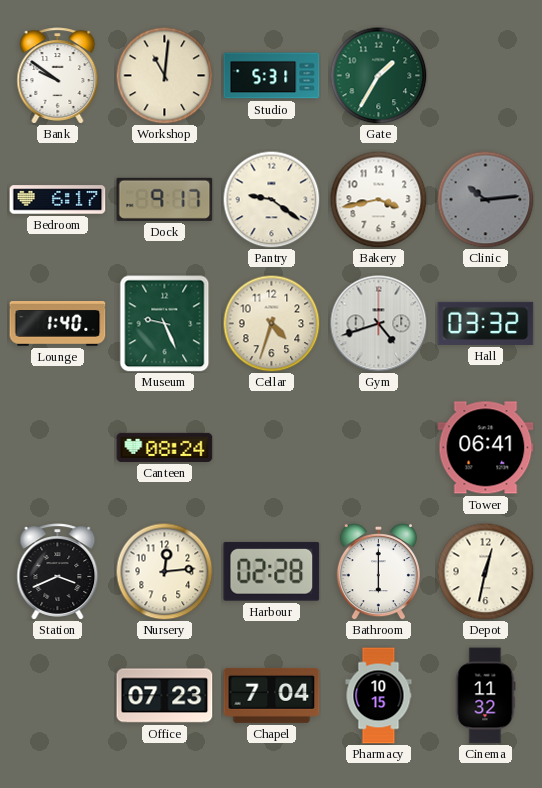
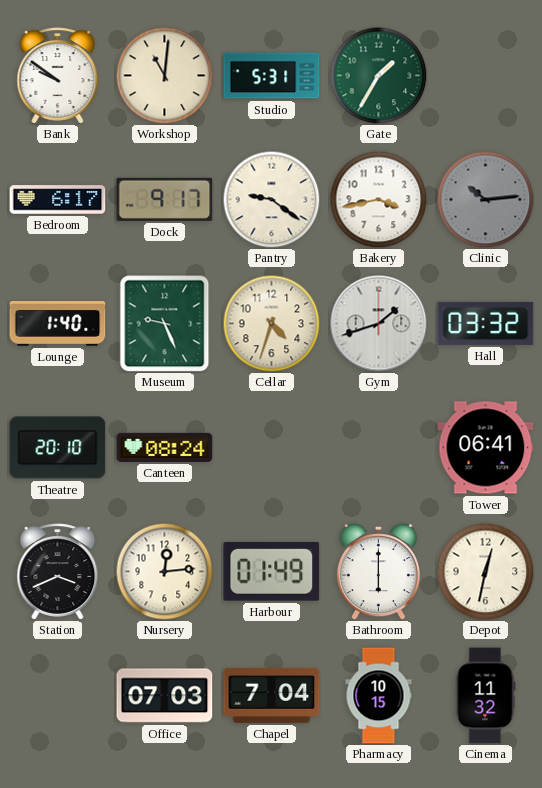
Gym: 4:42 -> 1:42 (379, 324)
Theatre: none -> 20:10 (58, 448)
Harbour: 02:28 -> 01:49 (272, 571)
Office: 07:23 -> 07:03 (165, 696)
